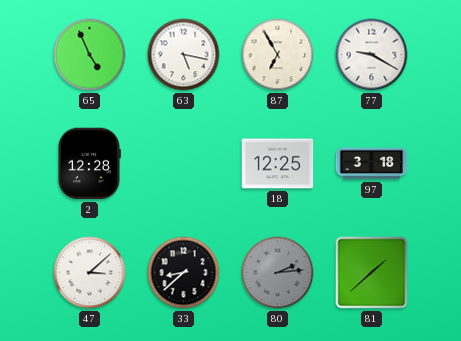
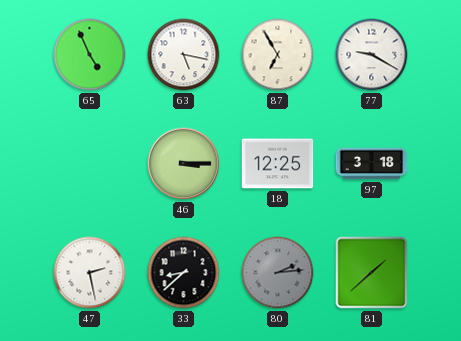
2: 12:28 -> none (89, 164)
46: none -> 3:15 (184, 164)
47: 3:08 -> 2:28 (90, 273)
